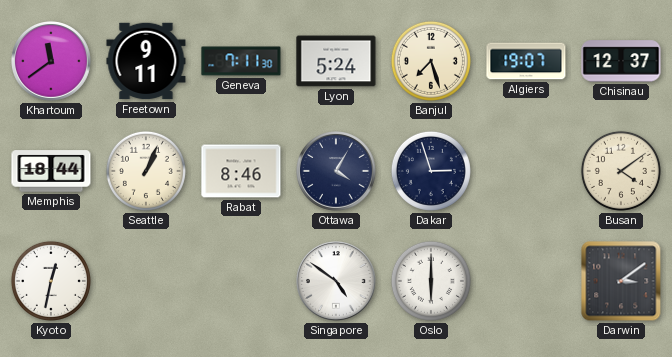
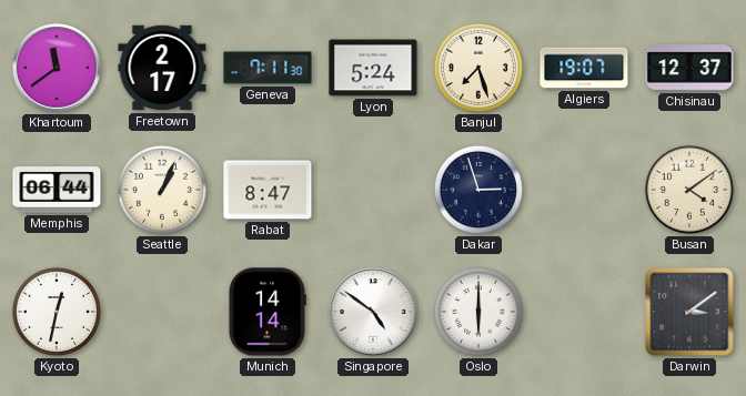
Freetown: 9:11 -> 2:17 (162, 68)
Memphis: 18:44 -> 06:44 (57, 190)
Rabat: 8:46 -> 8:47 (268, 190)
Ottawa: 4:05 -> none (337, 172)
Munich: none -> 14:14 (268, 312)
